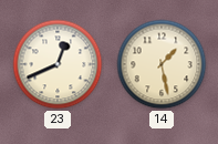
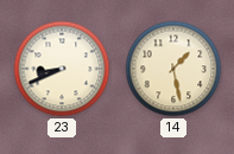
23: 12:41 -> 8:41 (62, 69)
